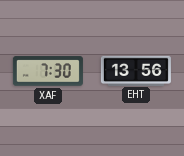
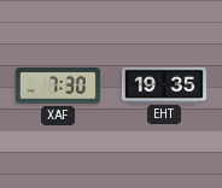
EHT: 13:56 -> 19:35 (164, 84)
